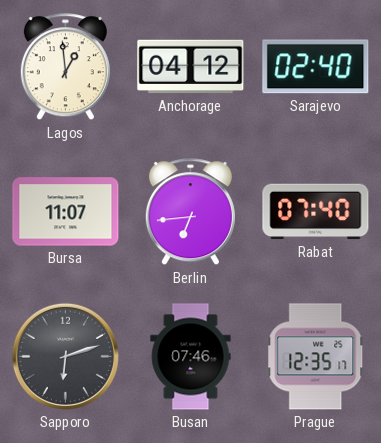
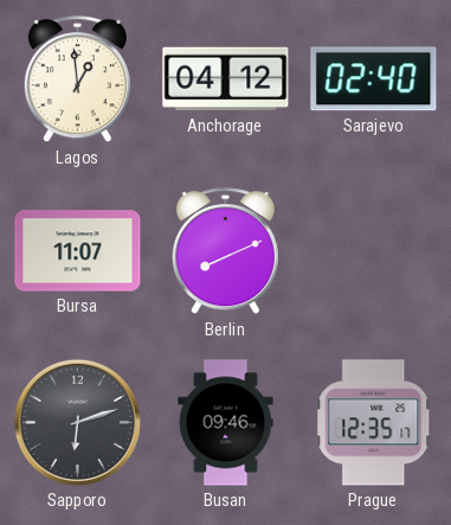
Berlin: 6:44 -> 8:11 (225, 251)
Rabat: 07:40 -> none (316, 212)
Busan: 07:46 -> 09:46 (226, 423)
